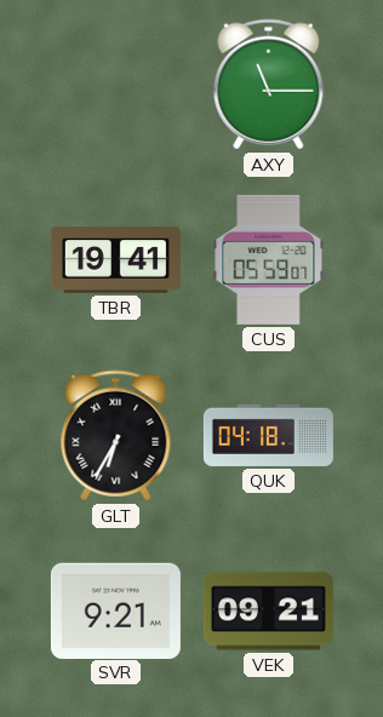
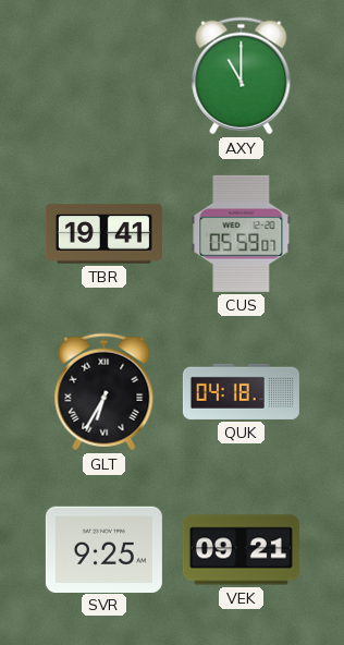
AXY: 11:15 -> 11:00 (242, 76)
SVR: 9:21 -> 9:25 (103, 549)
